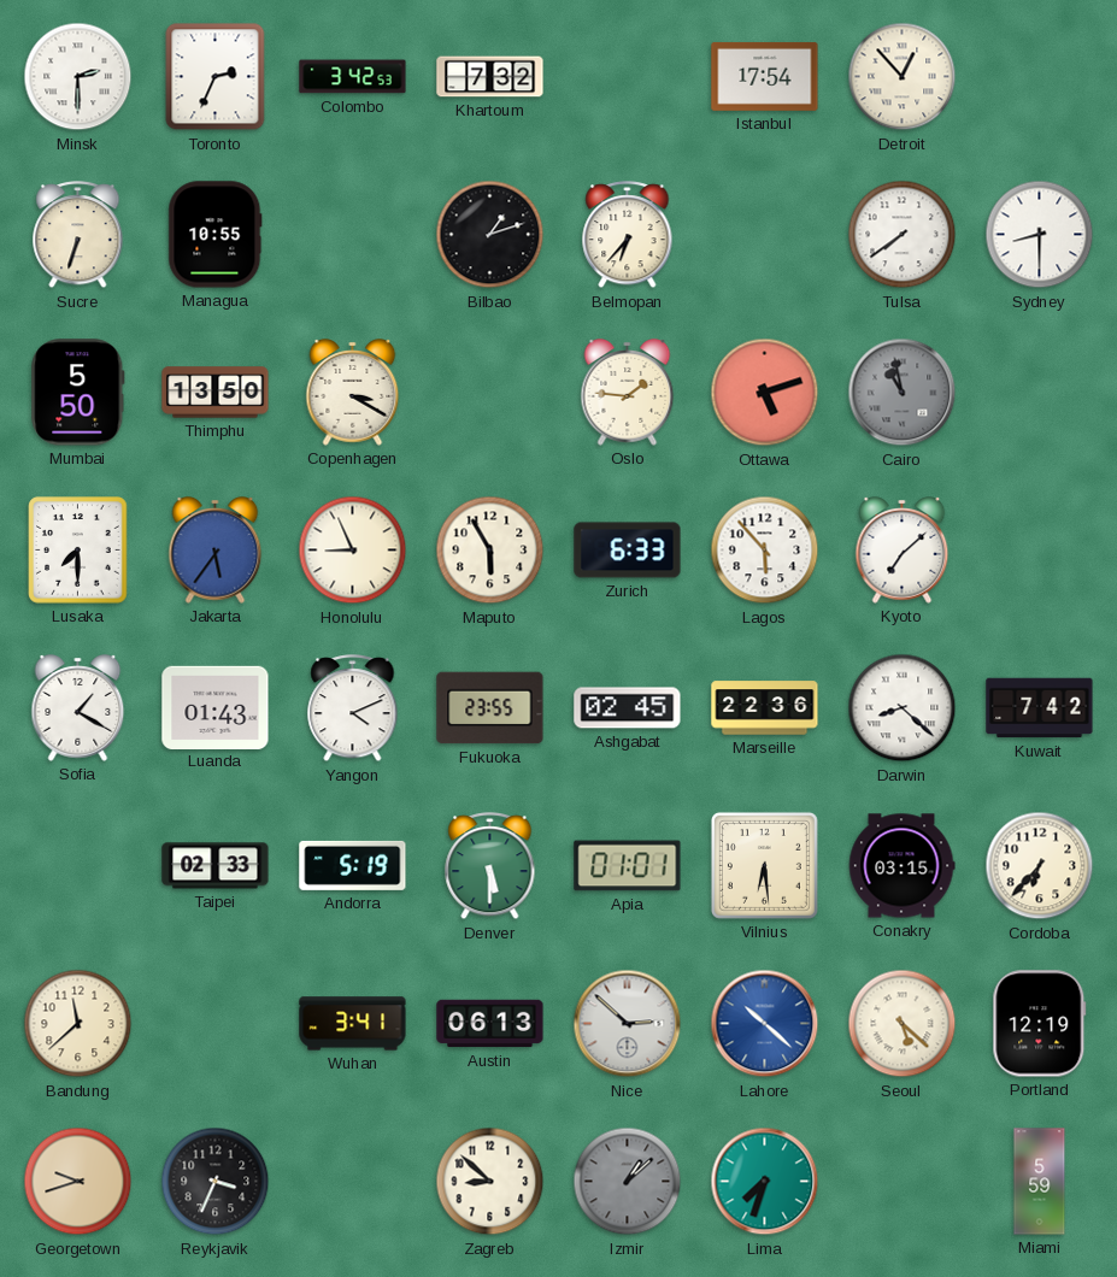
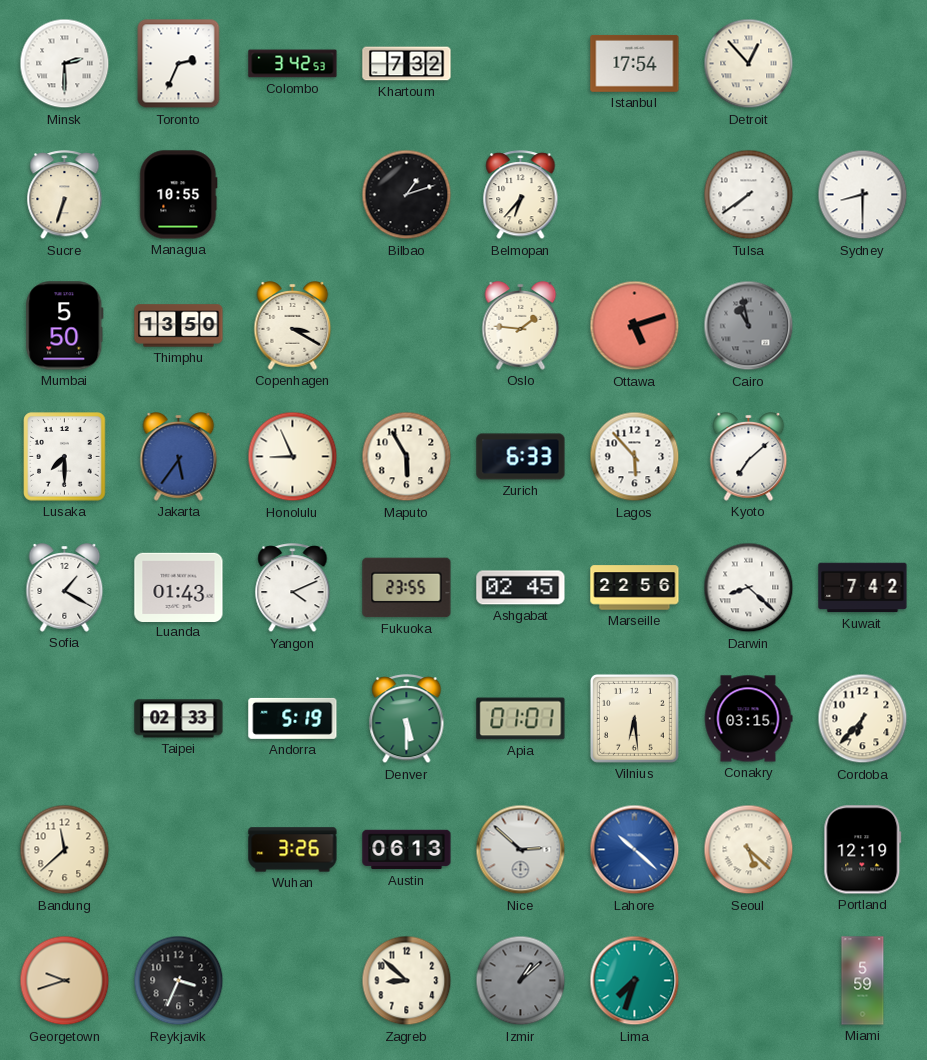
Marseille: 22:36 -> 22:56 (635, 588)
Wuhan: 3:41 -> 3:26 (293, 850)
